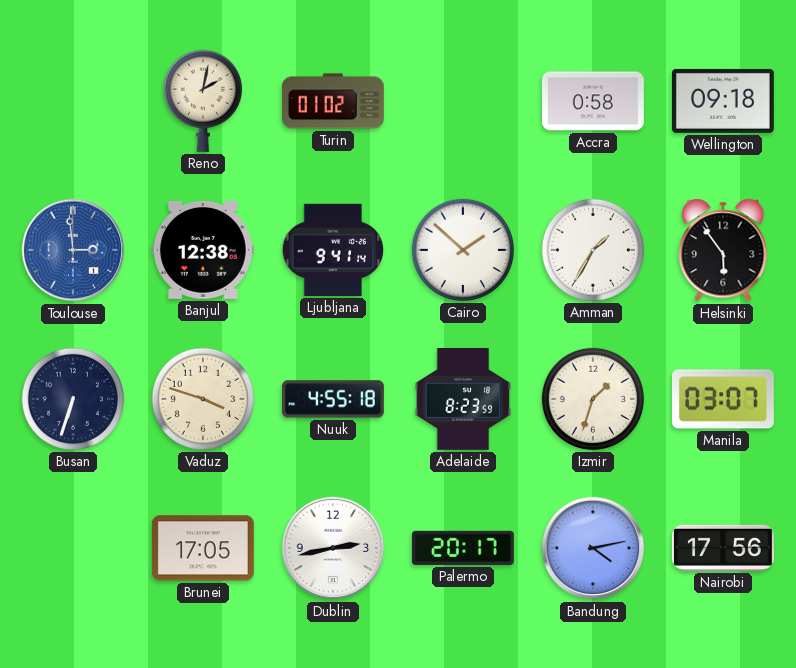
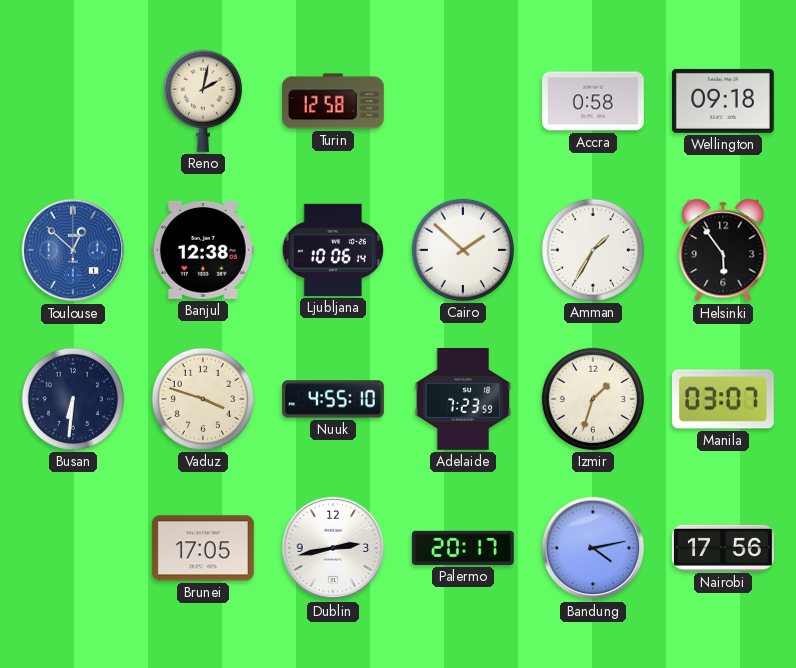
Turin: 01:02 -> 12:58 (333, 101)
Toulouse: 2:59 -> 12:52 (73, 250)
Ljubljana: 9:41 -> 10:06 (333, 250)
Busan: 6:33 -> 6:31 (73, 399)
Nuuk: 4:55:18 -> 4:55:10 (333, 399)
Adelaide: 8:23 -> 7:23 (463, 399)
